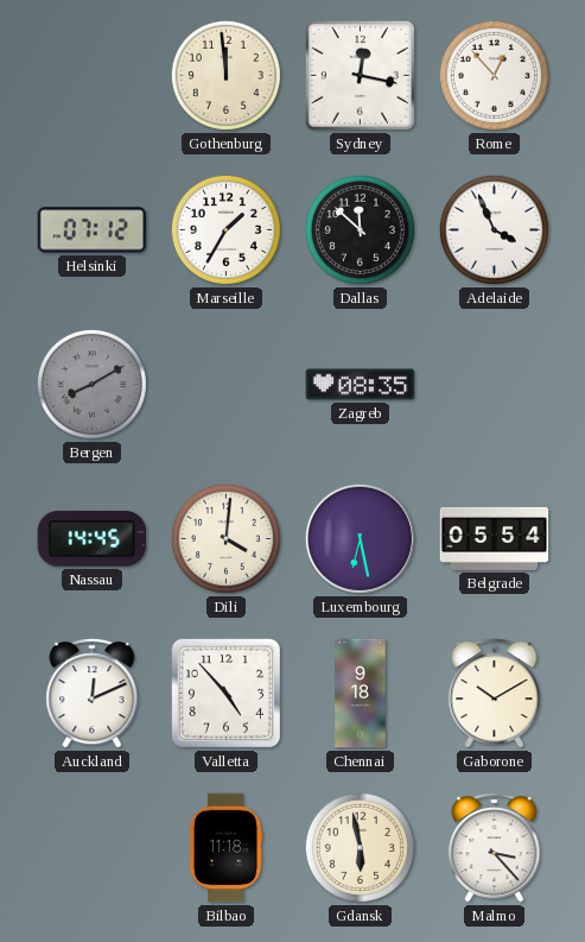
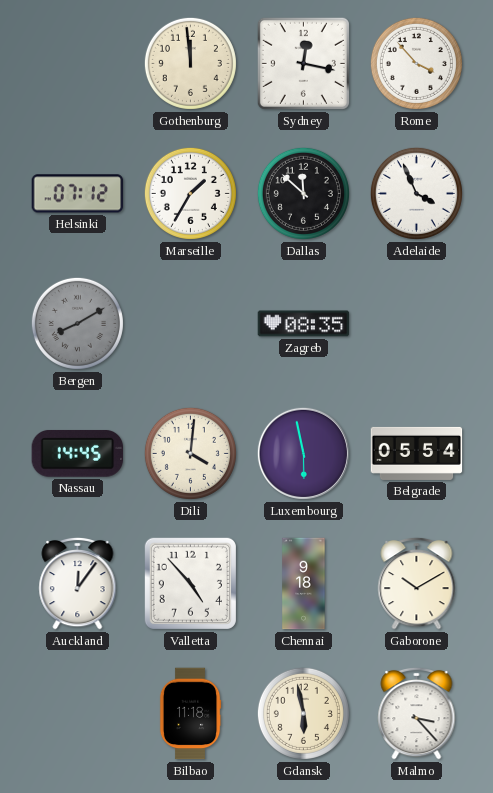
Rome: 12:53 -> 3:53 (416, 63)
Luxembourg: 6:28 -> 5:58 (303, 453)
Auckland: 12:11 -> 12:06 (78, 583)
